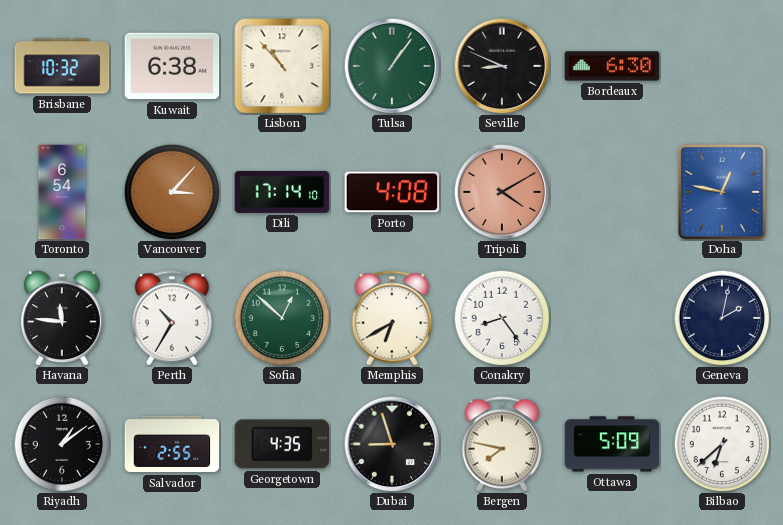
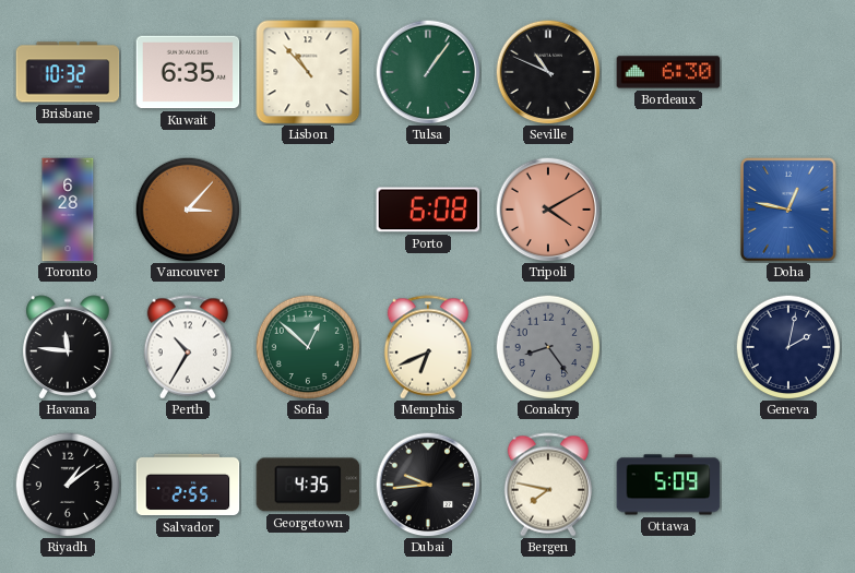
Kuwait: 6:38 -> 6:35 (188, 72)
Seville: 8:49 -> 10:49 (548, 72)
Toronto: 6:54 -> 6:28 (68, 210)
Dili: 17:14 -> none (282, 192)
Porto: 4:08 -> 6:08 (428, 210)
Memphis: 6:40 -> 6:41 (428, 347)
Conakry dial: white -> grey (548, 347)
Dubai: 8:57 -> 9:44 (428, 485)
Bilbao: 6:38 -> none (722, 444)
